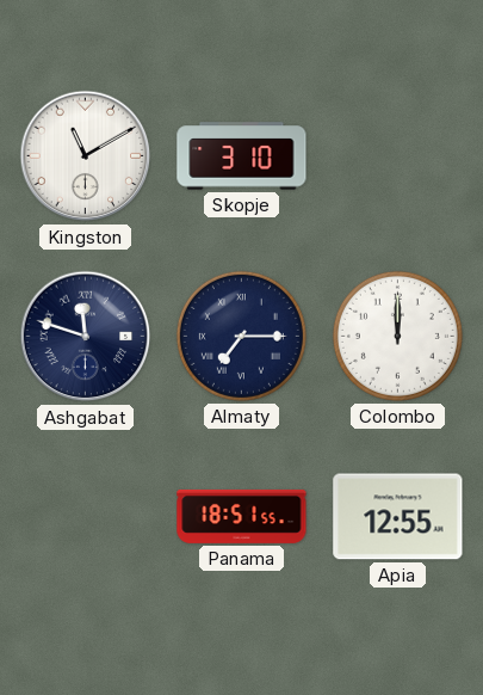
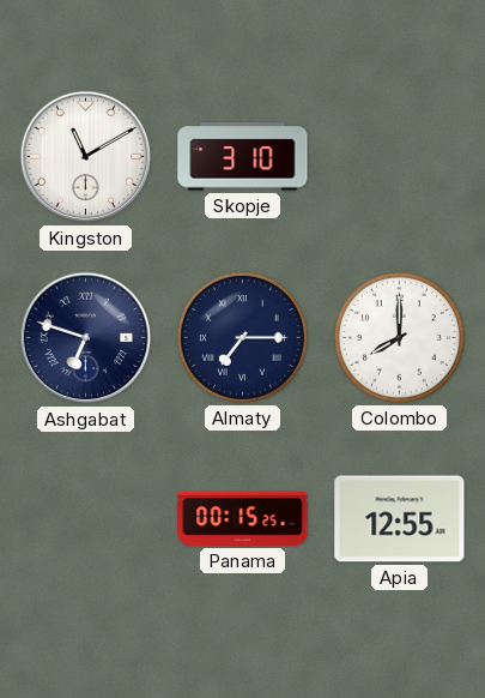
Ashgabat: 11:48 -> 6:48 (86, 338)
Colombo: 12:00 -> 8:00 (399, 337)
Panama: 18:51 -> 00:15 (243, 518)
